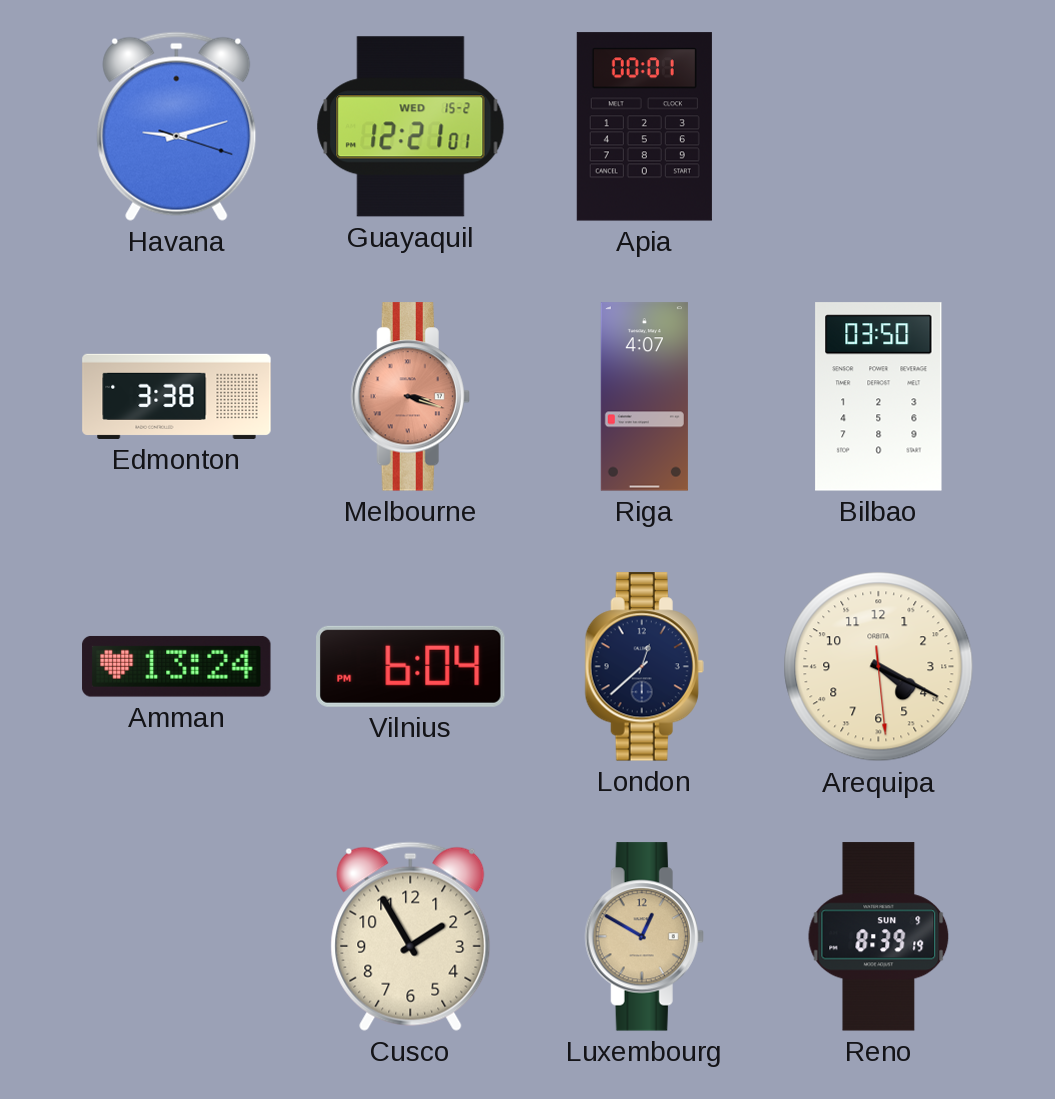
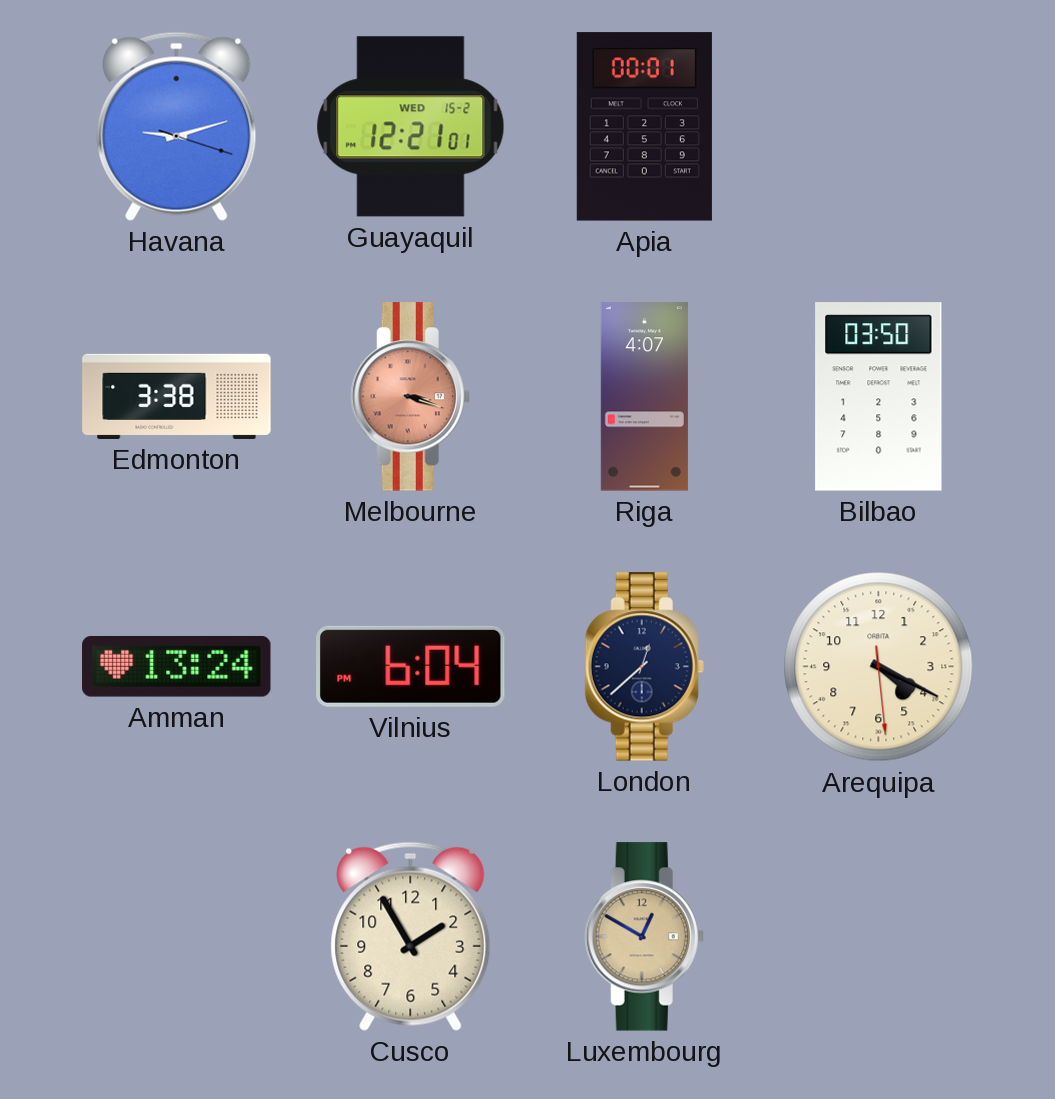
Reno: 8:39 -> none (879, 937)
